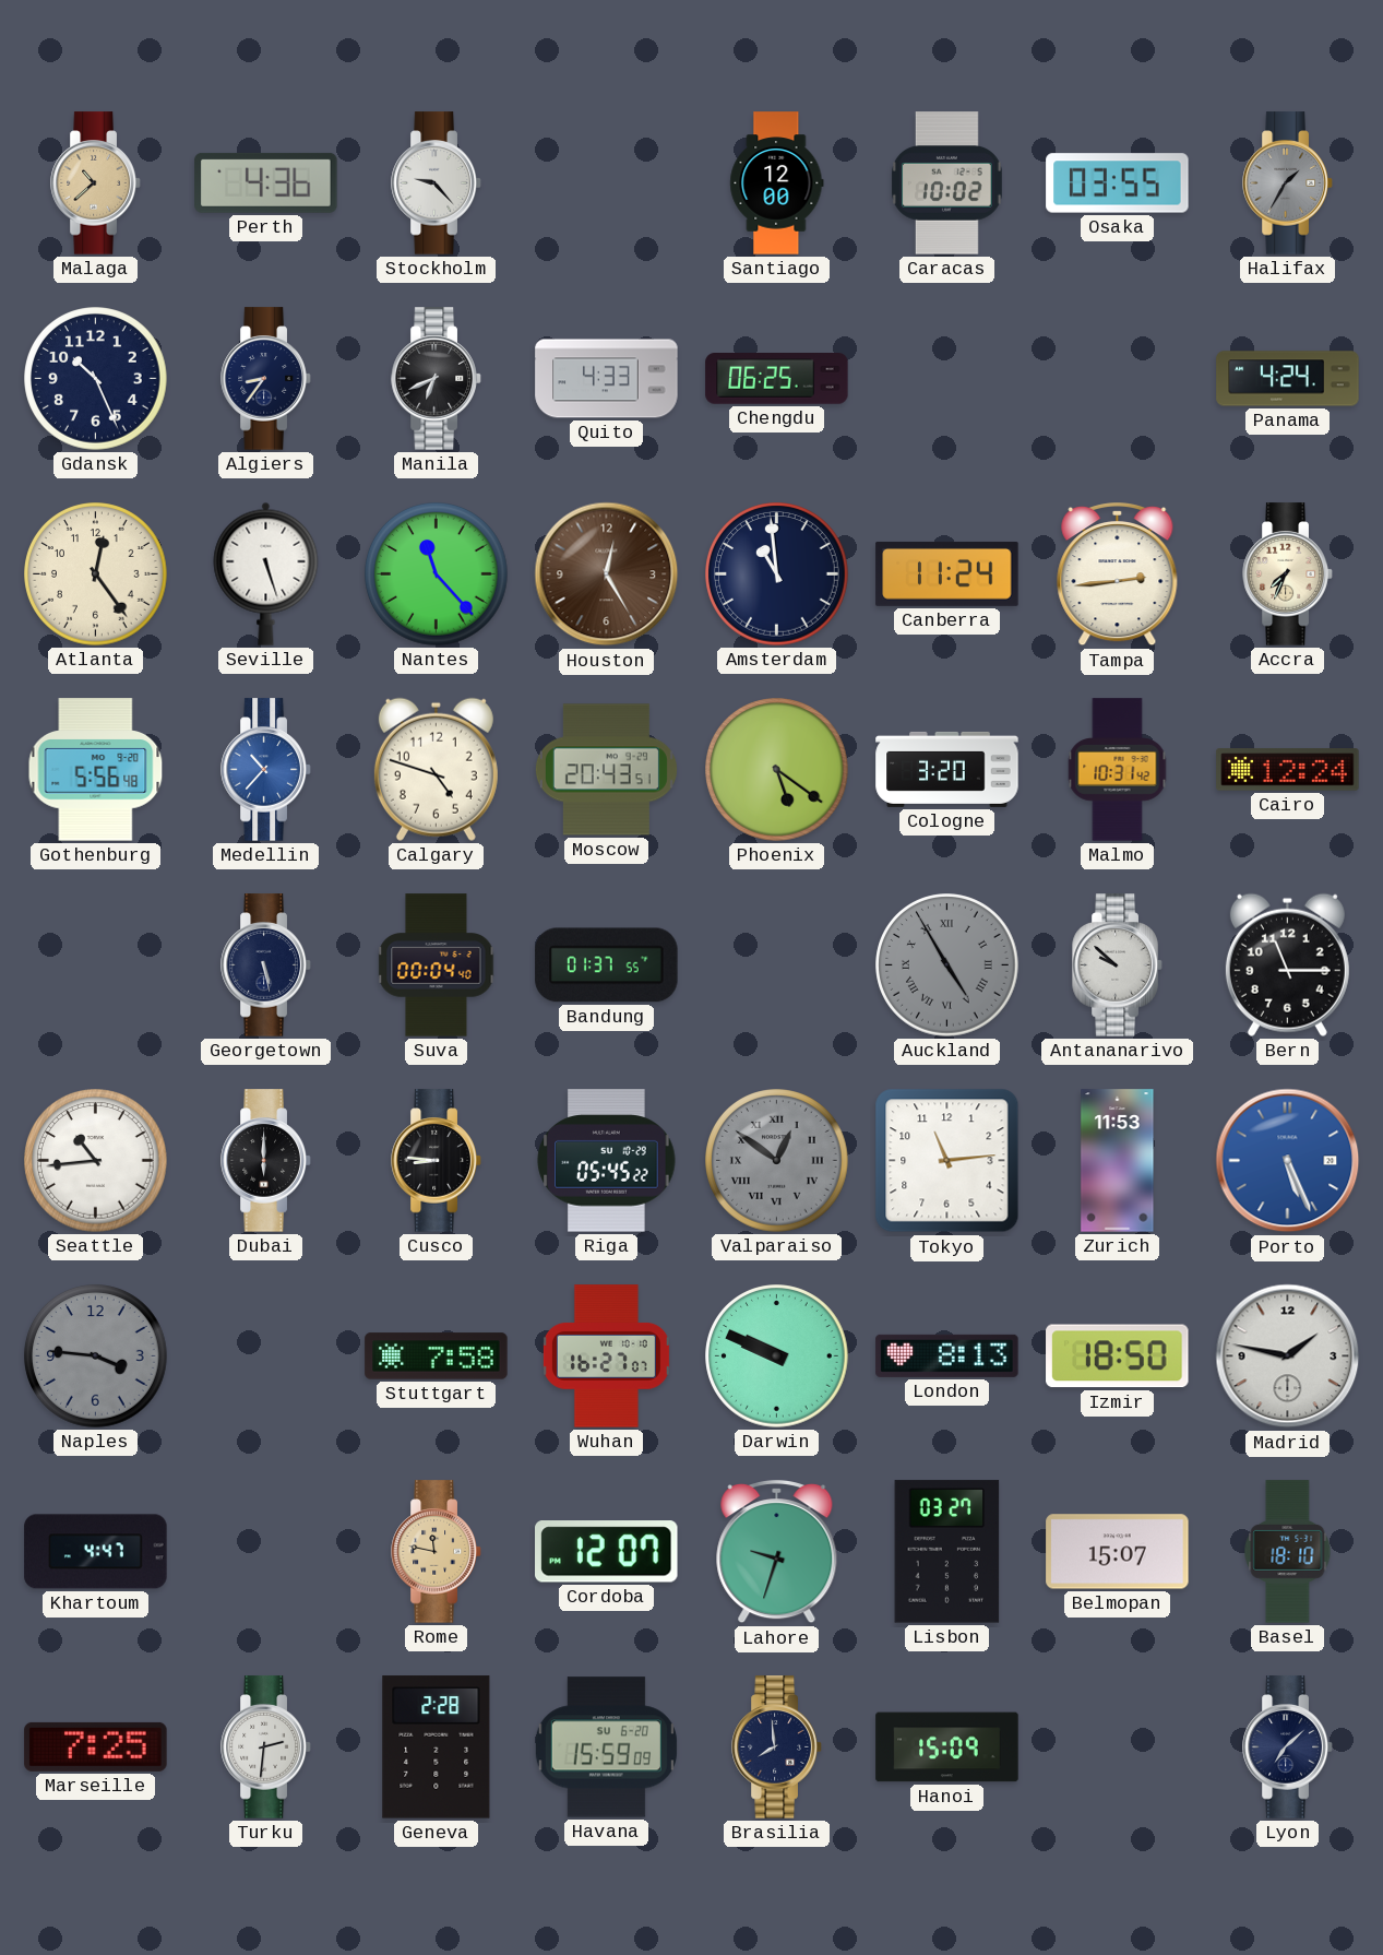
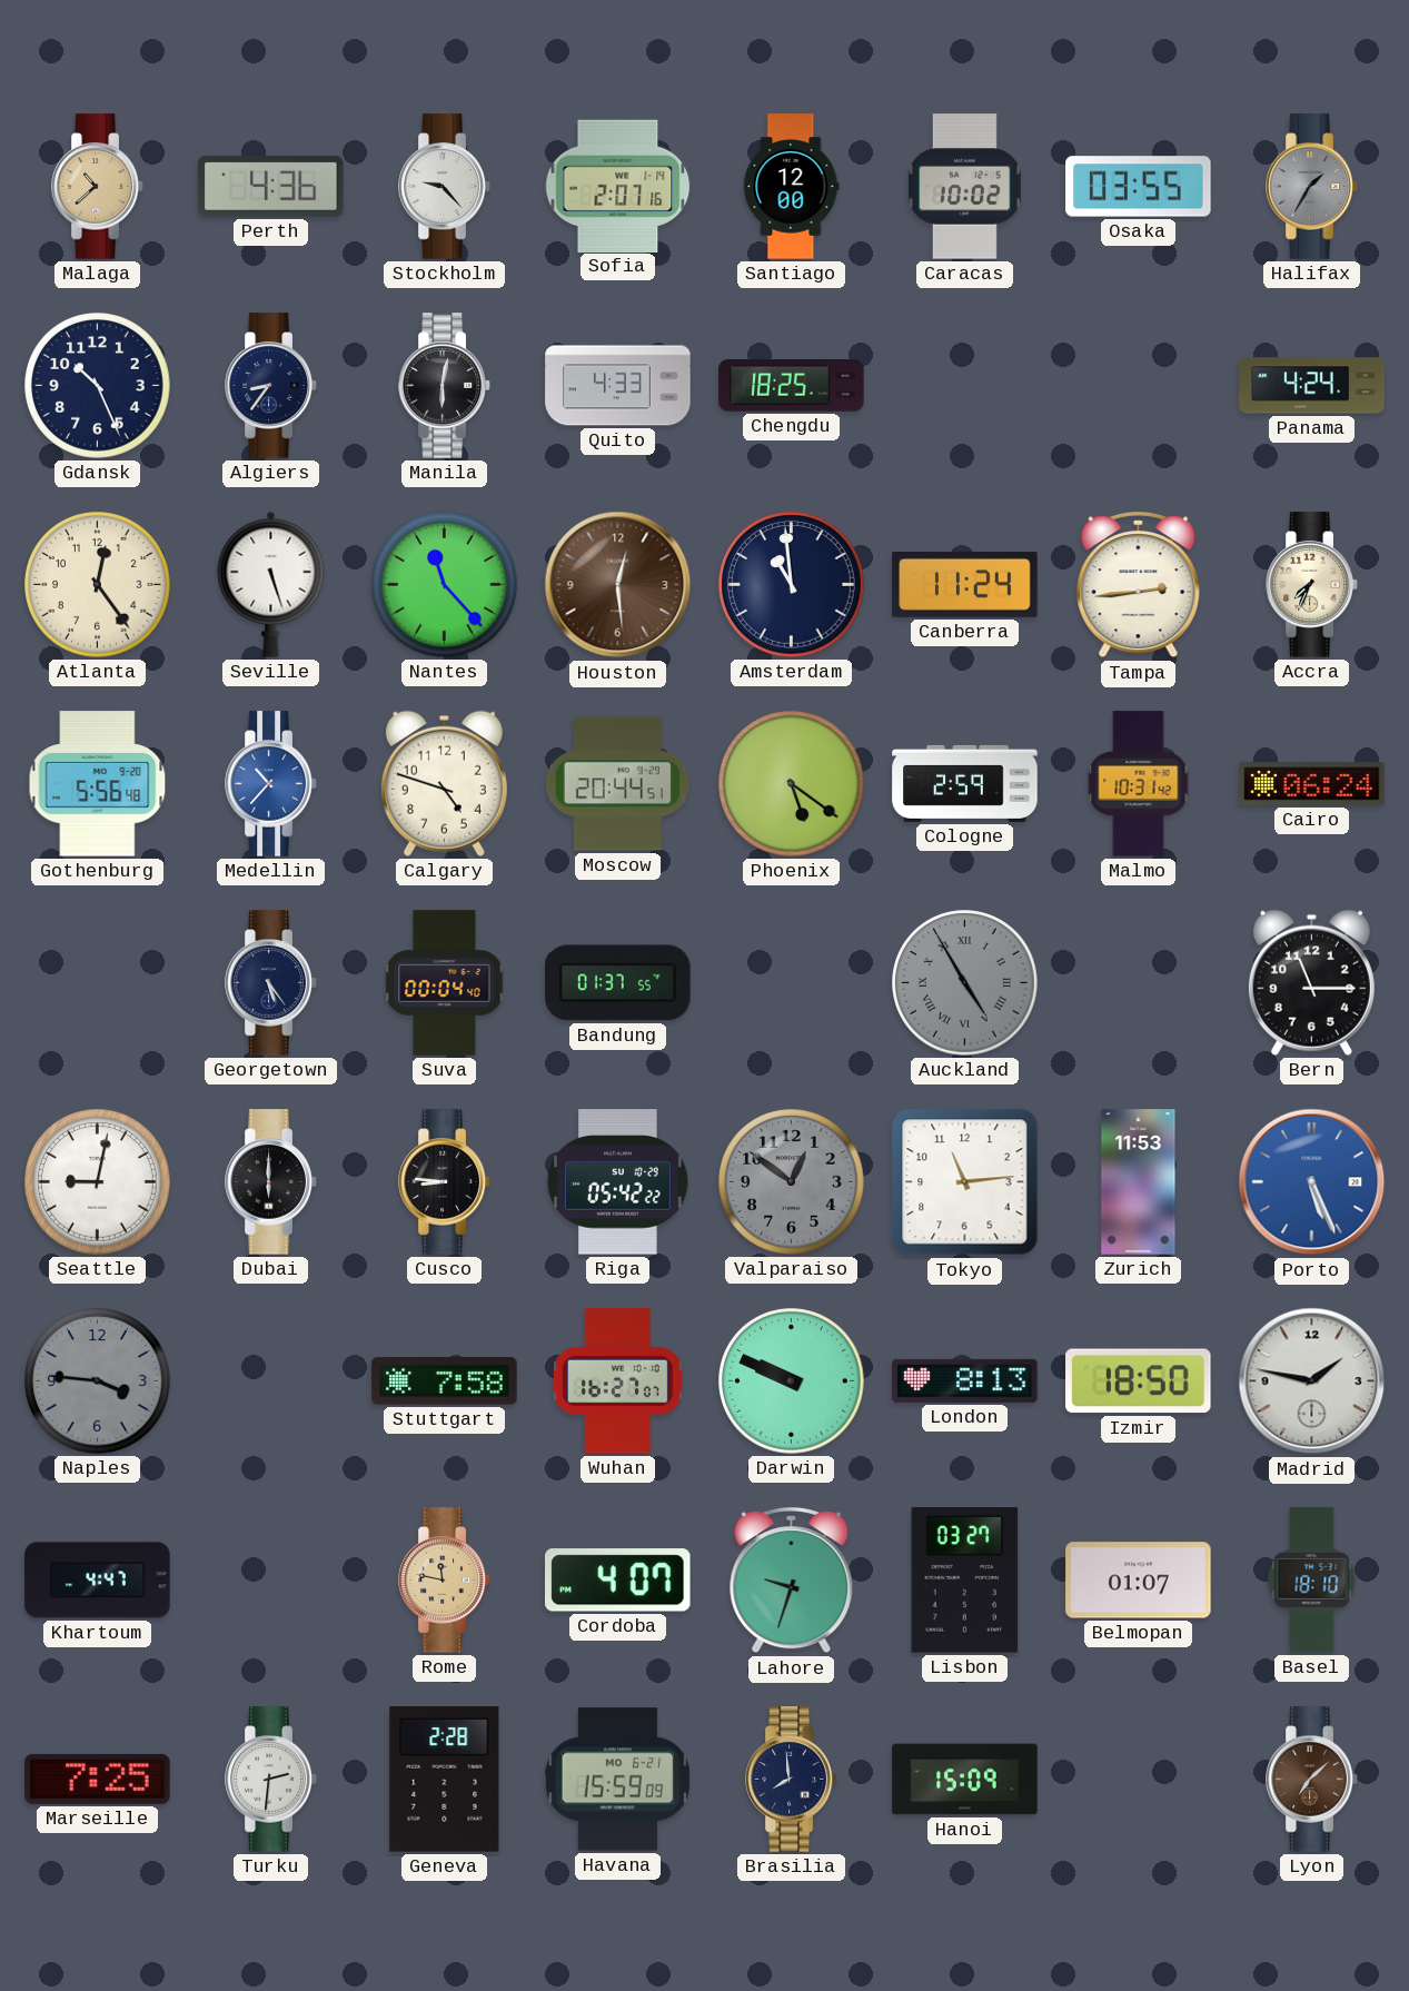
Sofia: none -> 2:07 (618, 186)
Manila: 6:41 -> 6:02 (445, 386)
Chengdu: 06:25 -> 18:25 (792, 386)
Houston: 12:25 -> 12:29 (618, 585)
Moscow: 20:43 -> 20:44 (617, 784)
Cologne: 3:20 -> 2:59 (965, 783)
Cairo: 12:24 -> 06:24 (1312, 784)
Georgetown: 5:28 -> 5:24 (271, 983)
Antananarivo: 9:52 -> none (1118, 965)
Seattle: 10:44 -> 9:02 (98, 1182)
Riga: 05:45 -> 05:42 (618, 1182)
Valparaiso numerals: Roman -> Arabic (792, 1182)
Cordoba: 12:07 -> 4:07 (618, 1581)
Belmopan: 15:07 -> 01:07 (1139, 1581)
Havana date: SU 6-20 -> MO 6-21 (617, 1780)
Lyon dial: navy -> brown (1312, 1780)
